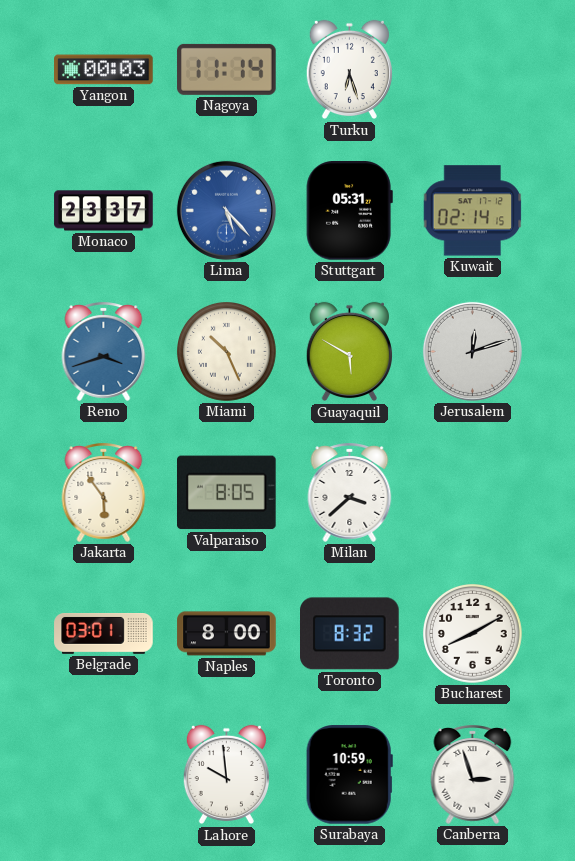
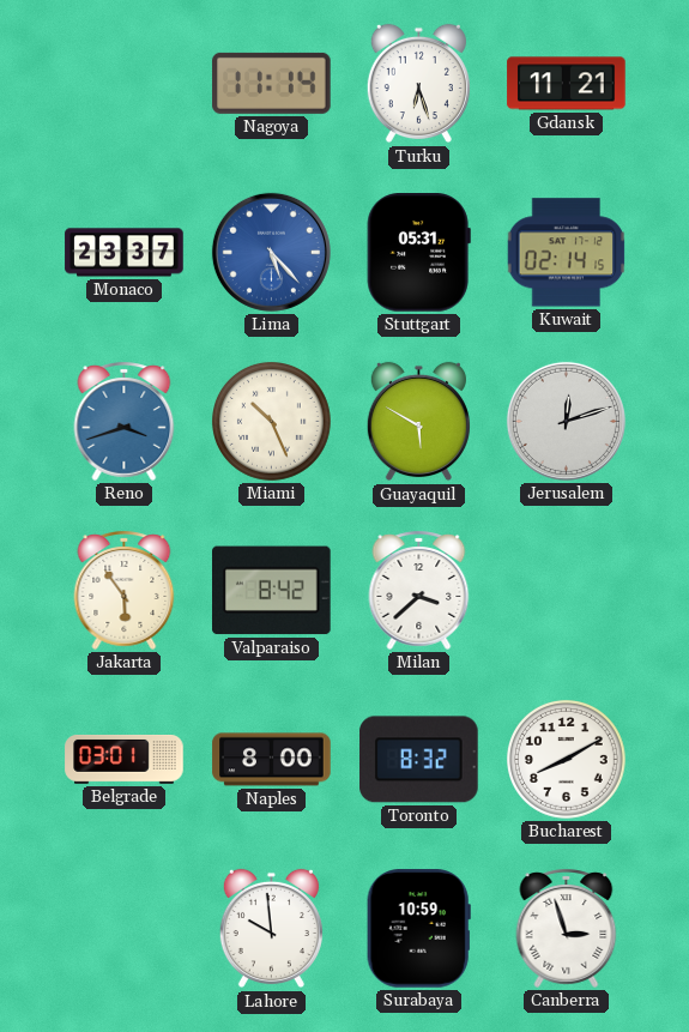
Yangon: 00:03 -> none (104, 70)
Gdansk: none -> 11:21 (567, 84)
Valparaiso: 8:05 -> 8:42 (272, 591)
